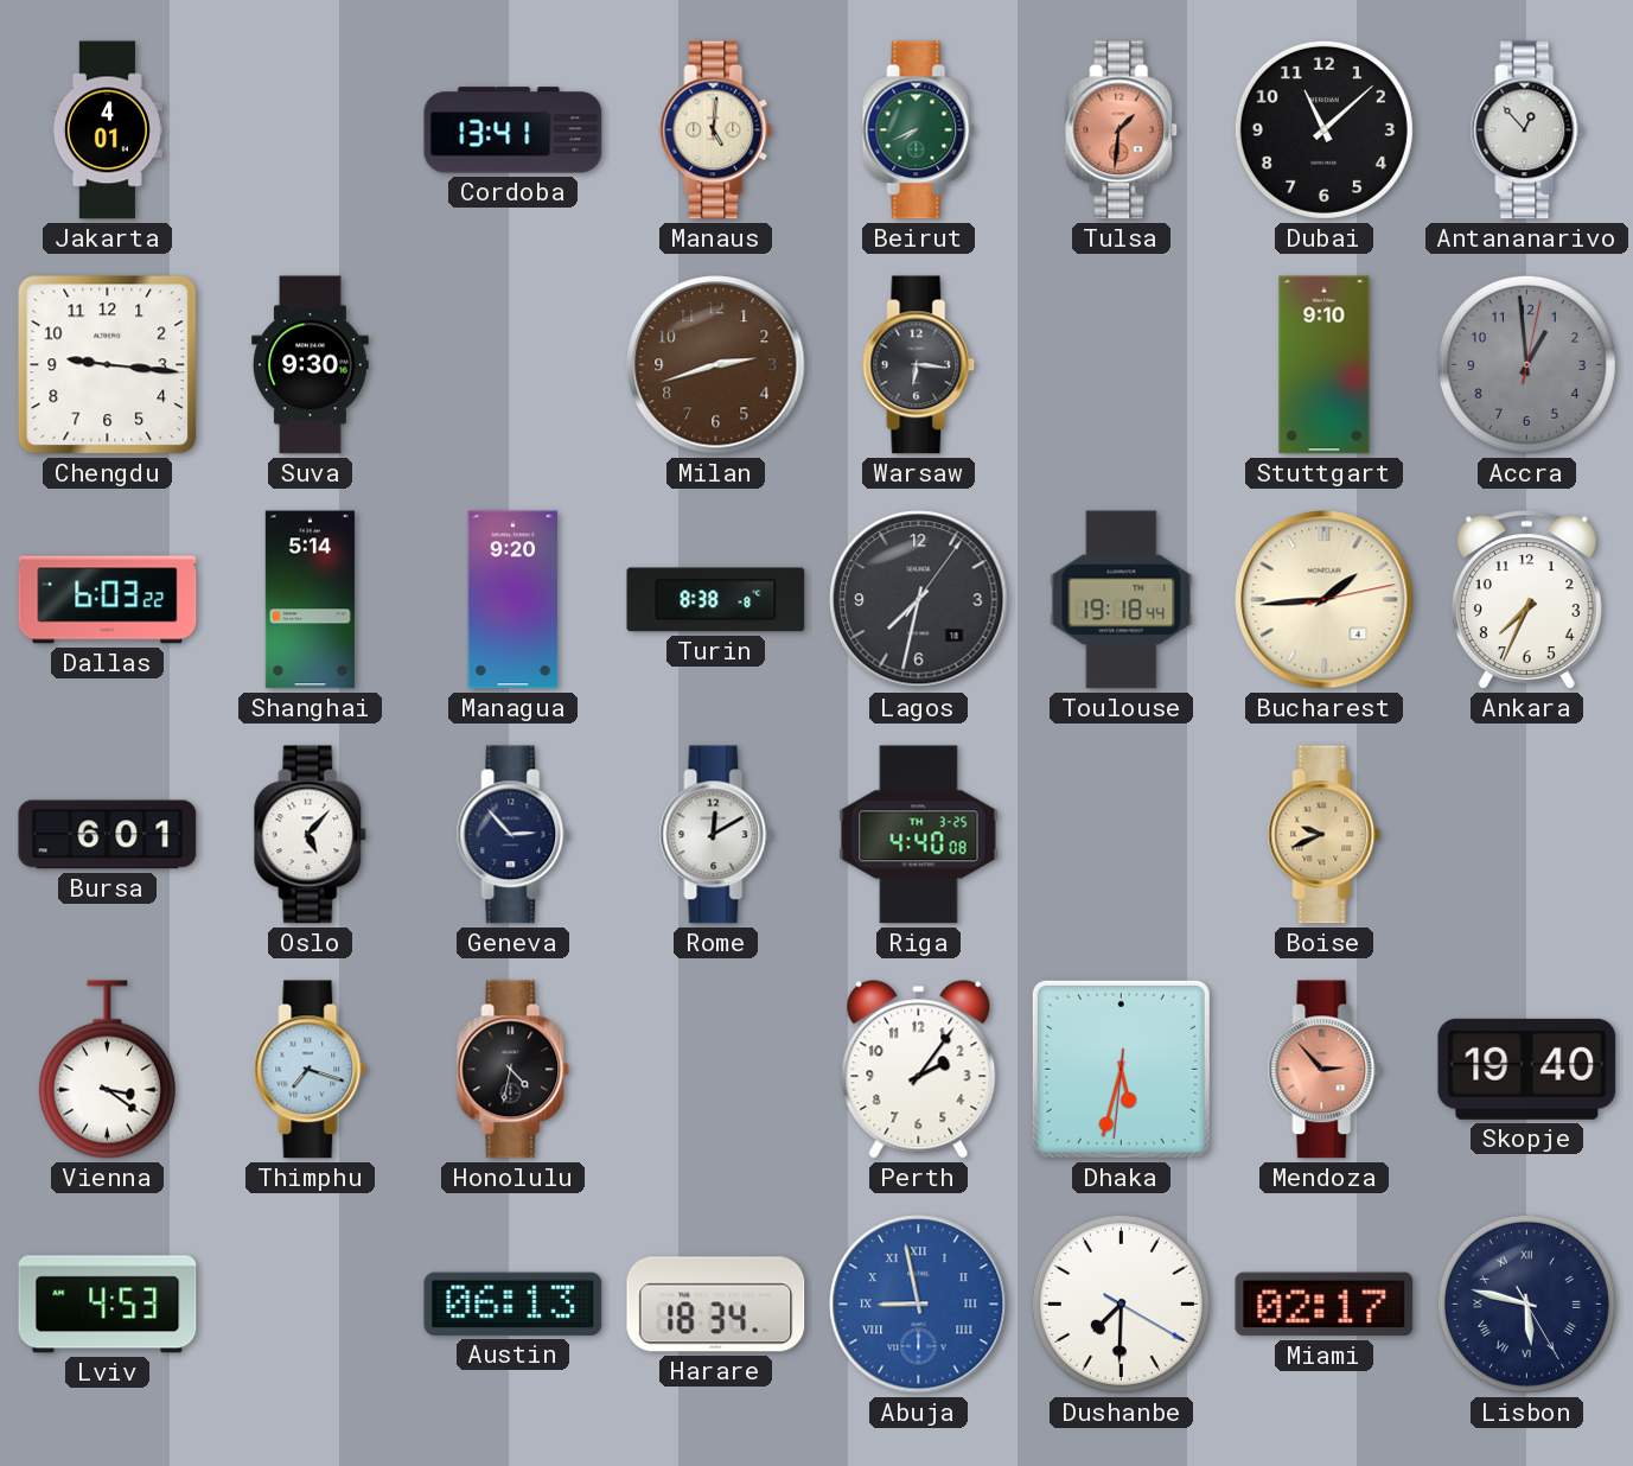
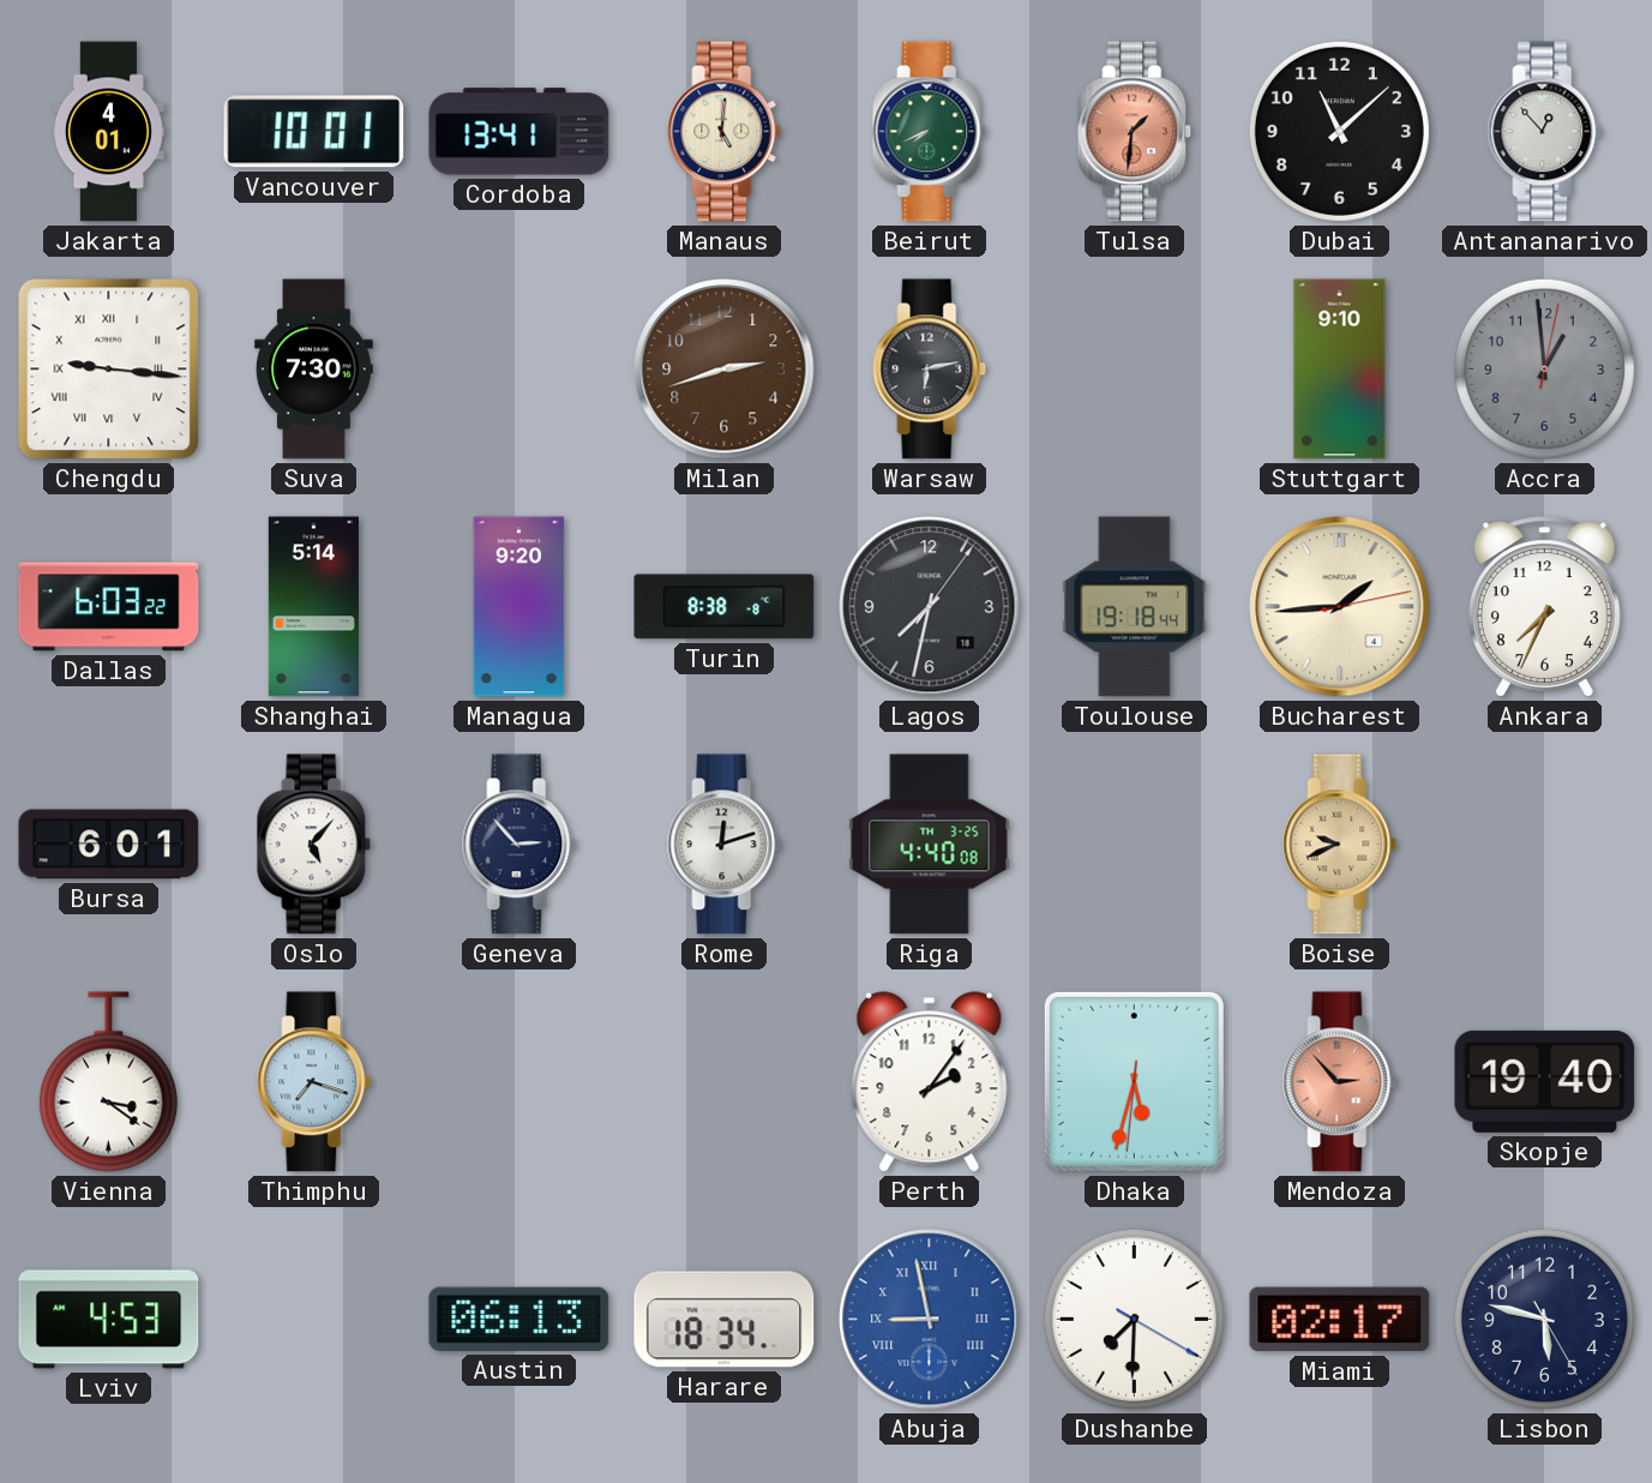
Vancouver: none -> 10:01 (314, 132)
Chengdu numerals: Arabic -> Roman (109, 370)
Suva: 9:30 -> 7:30 (314, 370)
Warsaw: 6:16 -> 6:13 (930, 370)
Rome: 12:10 -> 12:12 (725, 845)
Honolulu: 4:32 -> none (513, 1070)
Lisbon numerals: Roman -> Arabic (1544, 1319)
